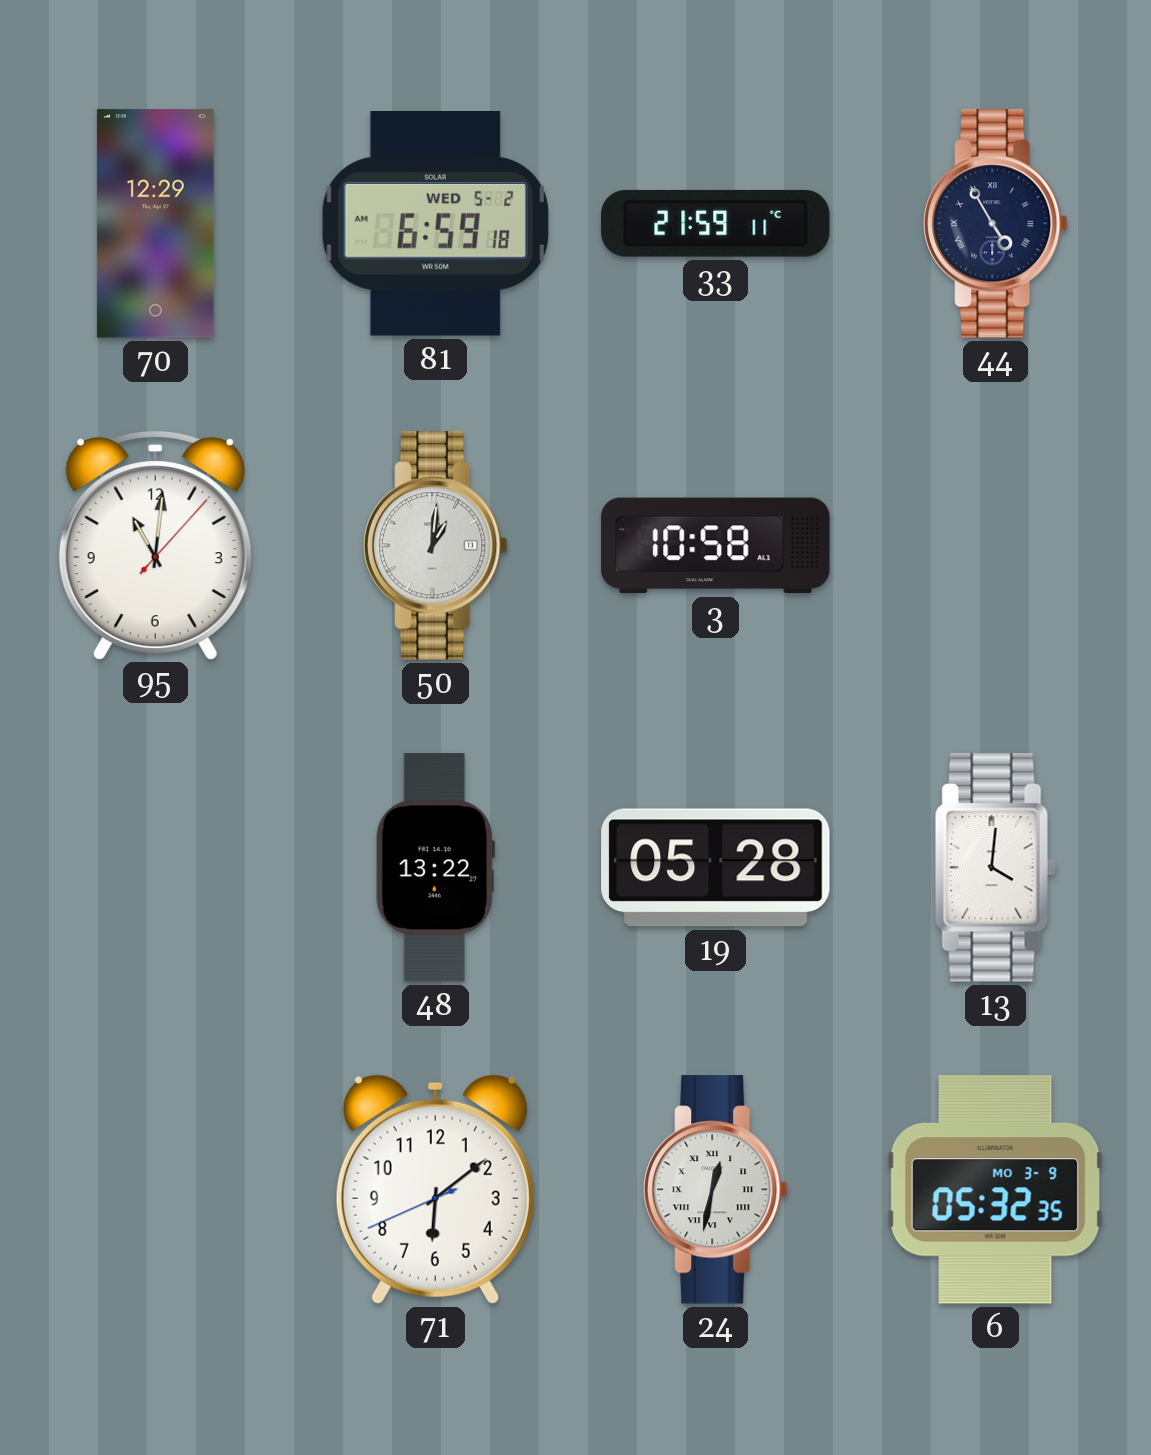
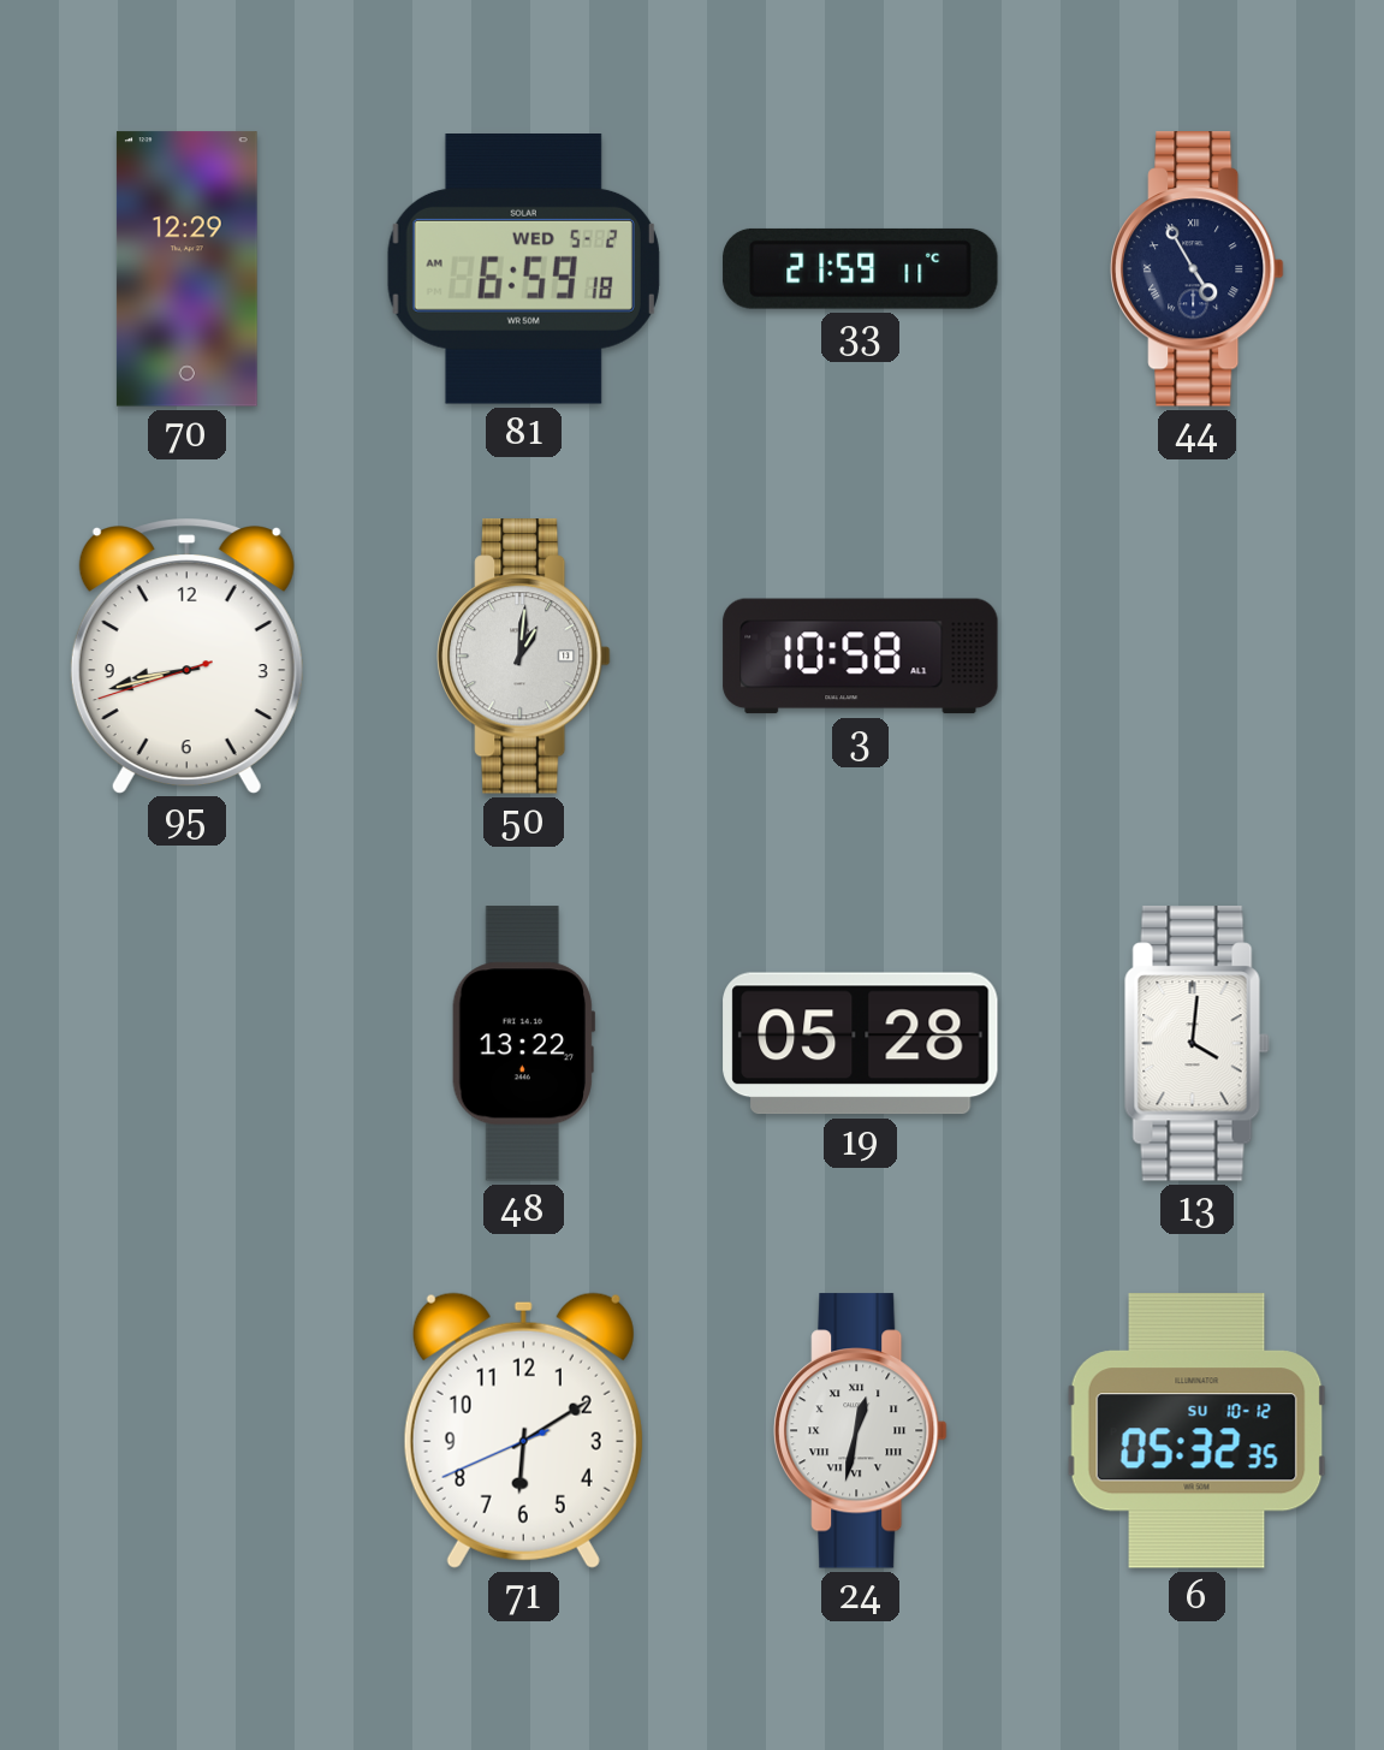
95: 11:01 -> 8:42 (186, 655)
71: 6:08 -> 6:09 (523, 1430)
6 date: MO 3-9 -> SU 10-12 (1196, 1431)
